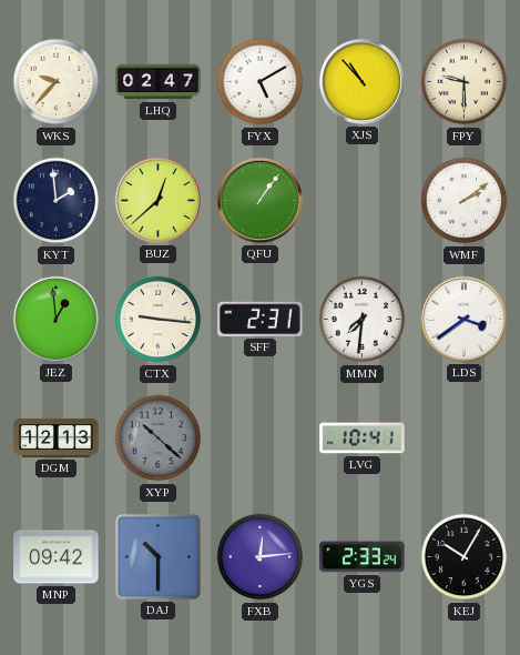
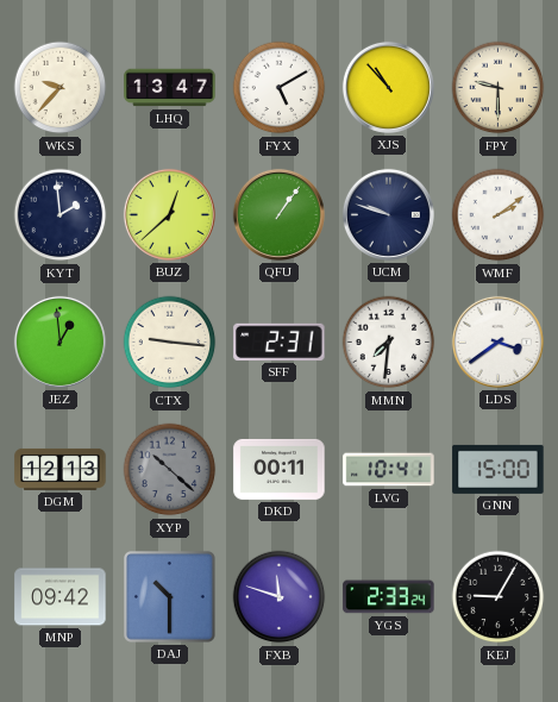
LHQ: 02:47 -> 13:47 (170, 88)
UCM: none -> 9:48 (388, 214)
DKD: none -> 00:11 (280, 469)
GNN: none -> 15:00 (499, 469)
FXB: 12:14 -> 11:48 (280, 597)
KEJ: 10:05 -> 9:05 (499, 597)
